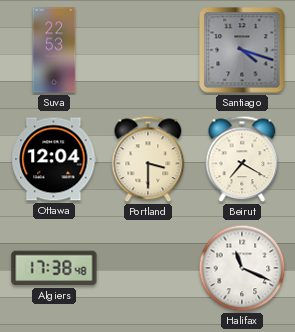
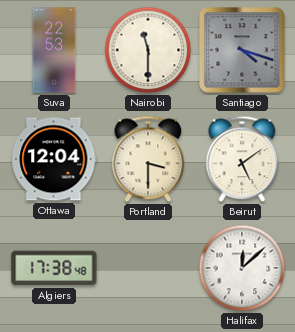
Nairobi: none -> 11:30 (148, 50)
Beirut: 7:20 -> 5:09 (242, 159)
Halifax: 11:19 -> 12:08 (242, 268)
